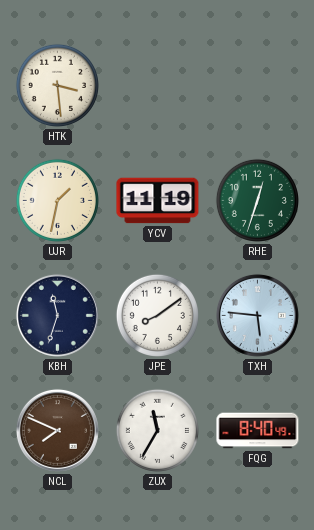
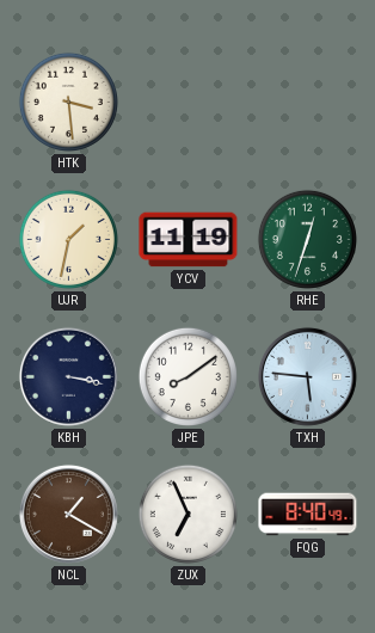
KBH: 11:33 -> 3:17 (68, 376)
NCL: 7:49 -> 1:20 (68, 514)
ZUX: 11:35 -> 6:56 (187, 514)
